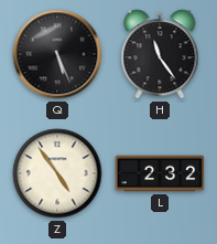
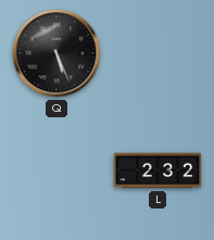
H: 11:24 -> none (160, 54)
Z: 4:54 -> none (57, 173)
